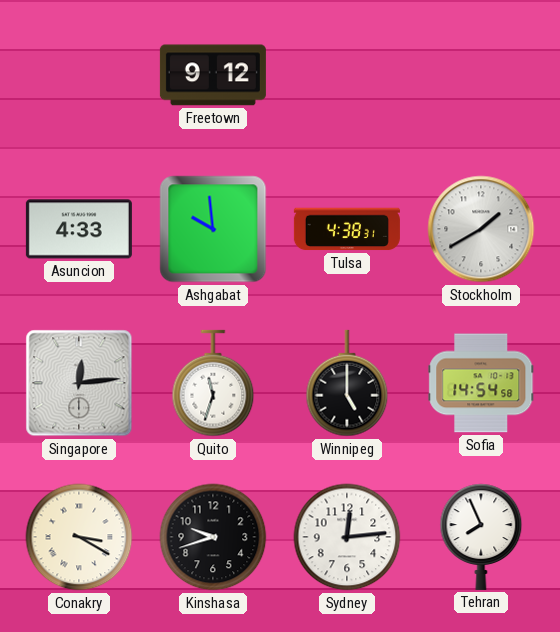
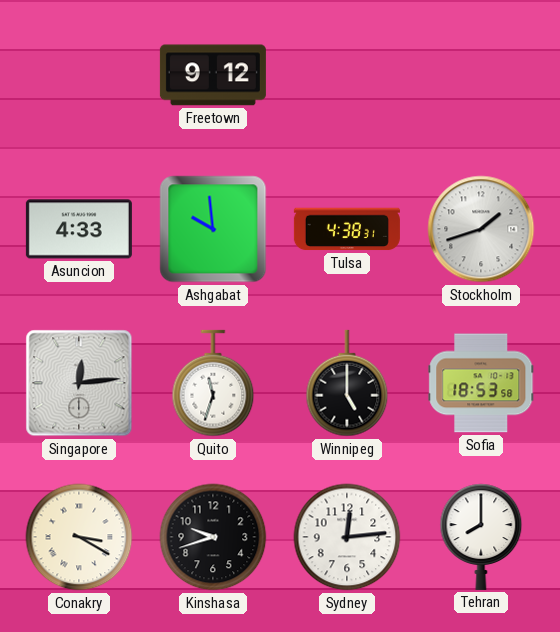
Stockholm: 1:40 -> 1:42 (481, 229)
Sofia: 14:54 -> 18:53 (481, 383)
Tehran: 7:56 -> 8:00 (481, 537)
